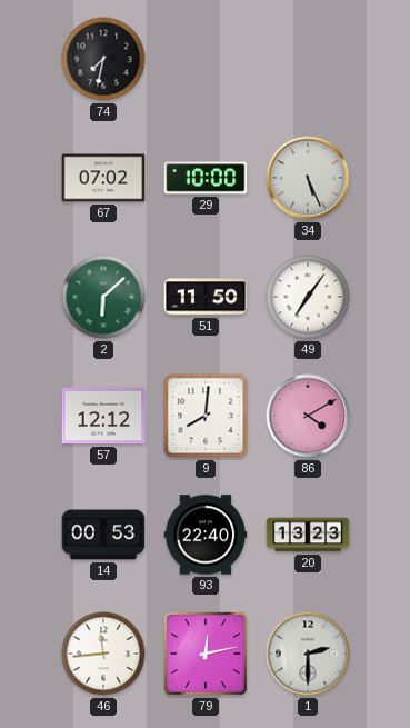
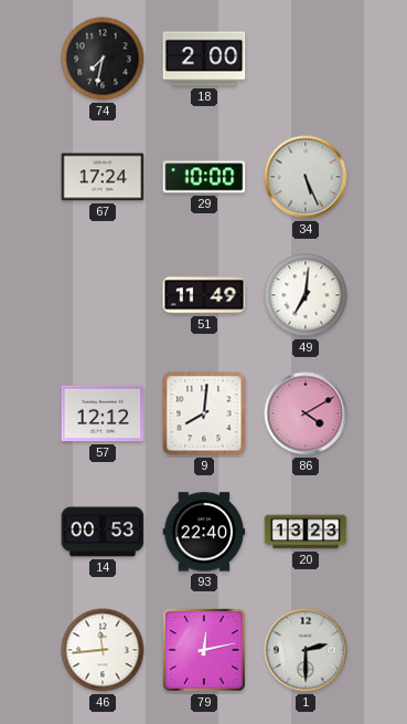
18: none -> 2:00 (204, 59)
67: 07:02 -> 17:24 (103, 177)
2: 6:08 -> none (103, 297)
51: 11:50 -> 11:49 (204, 295)
49: 7:06 -> 7:01 (306, 295)
